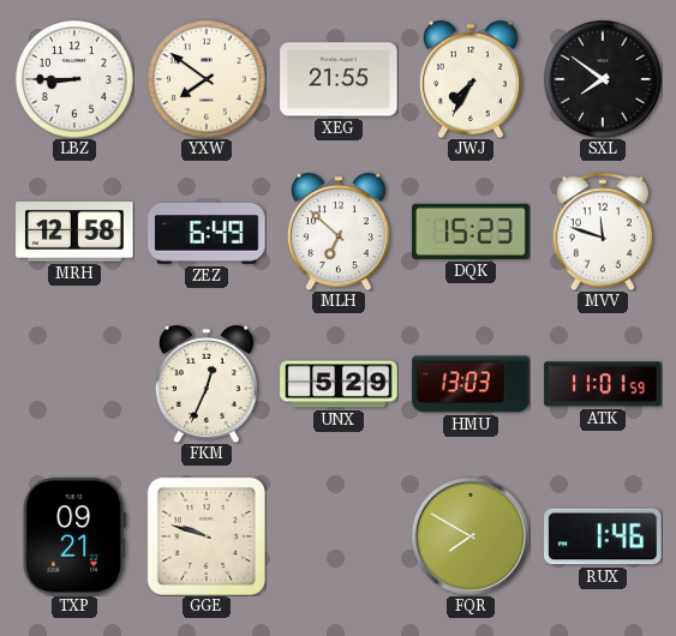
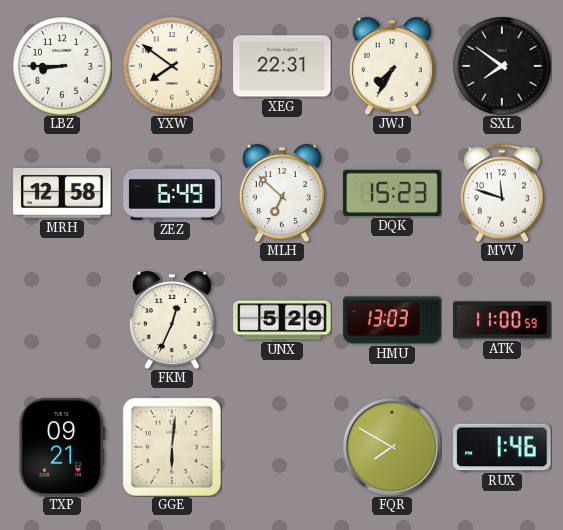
XEG: 21:55 -> 22:31 (282, 66)
ATK: 11:01 -> 11:00 (502, 320)
GGE: 9:48 -> 6:01 (172, 447)
